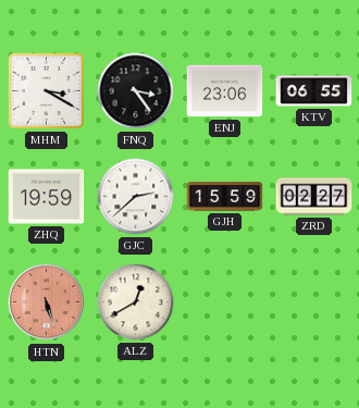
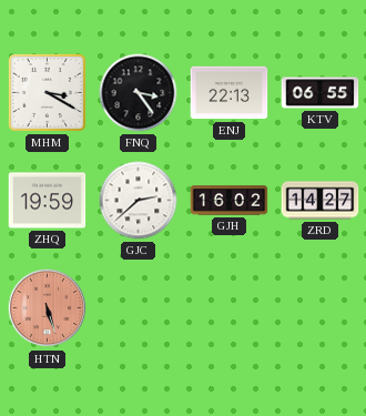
ENJ: 23:06 -> 22:13 (230, 93)
GJH: 15:59 -> 16:02 (230, 201)
ZRD: 02:27 -> 14:27 (321, 201)
ALZ: 12:40 -> none (136, 302)
